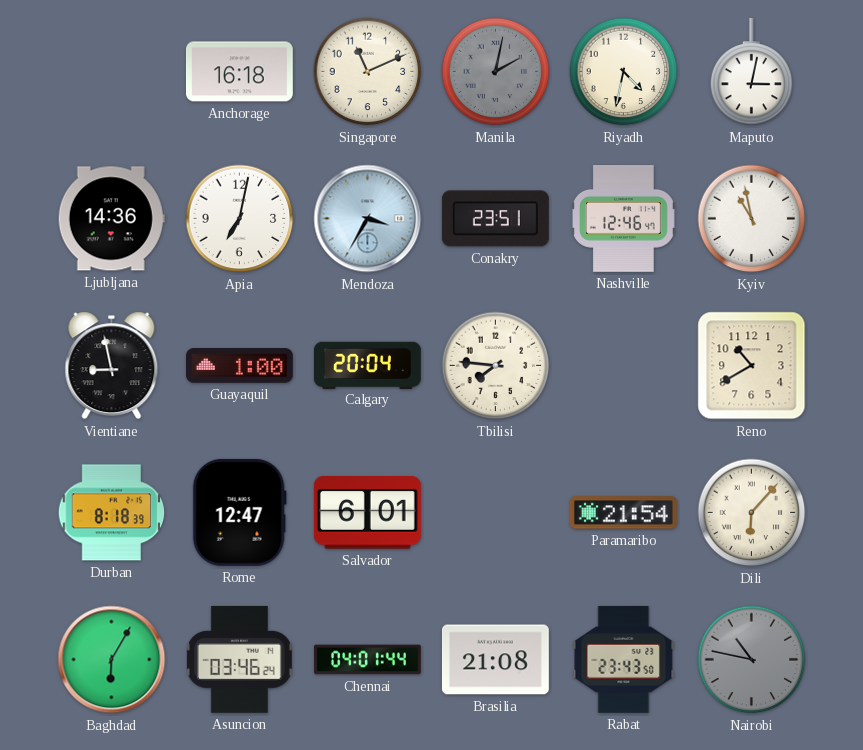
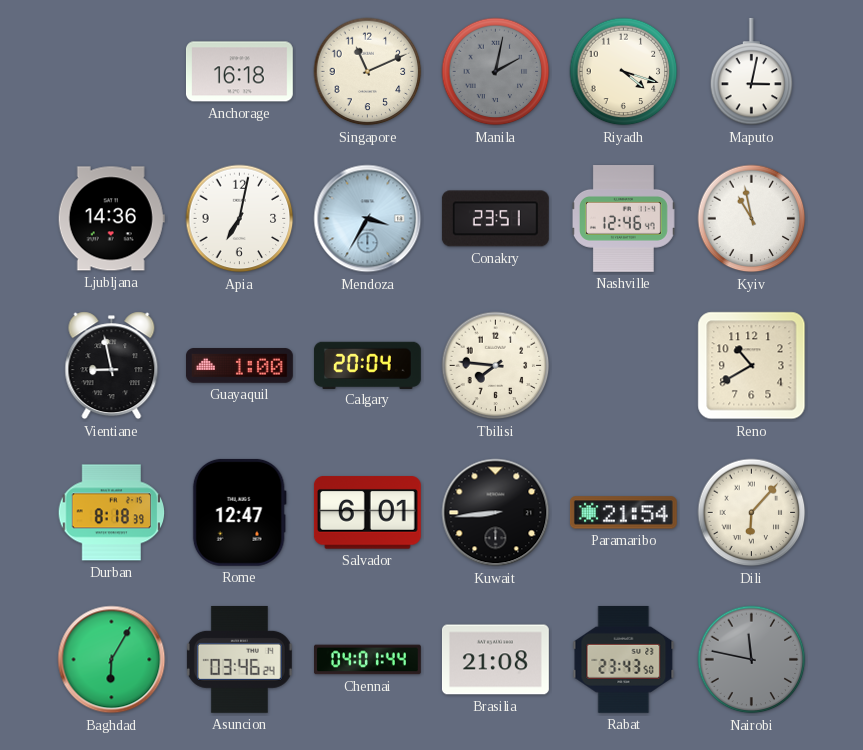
Riyadh: 4:32 -> 4:18 (624, 72)
Kuwait: none -> 8:44 (496, 513)
Nairobi: 10:47 -> 11:47 (752, 660)
